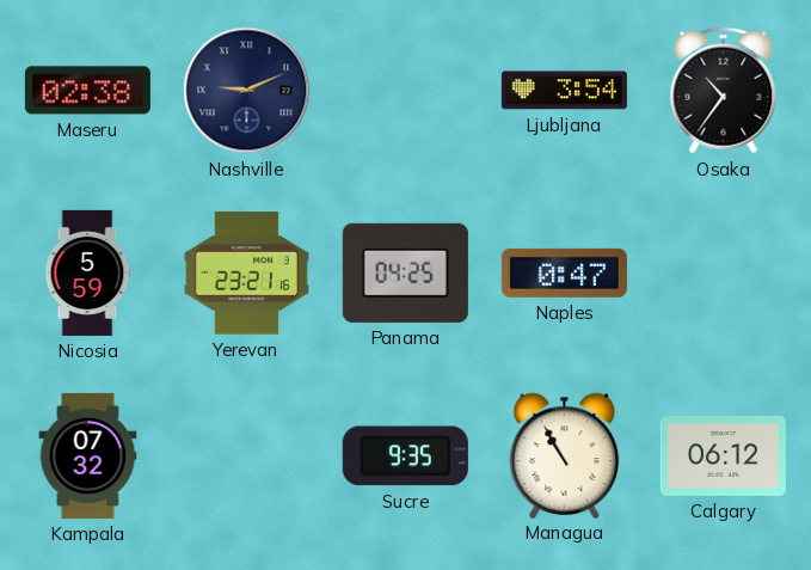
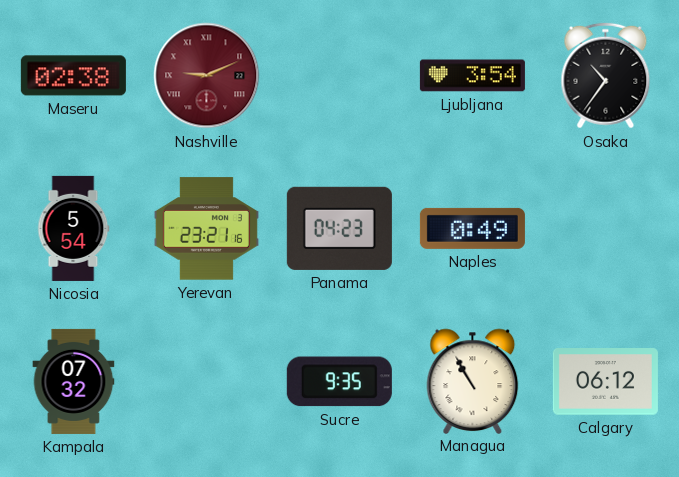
Nashville dial: navy -> burgundy (207, 76)
Nicosia: 5:59 -> 5:54 (73, 228)
Panama: 04:25 -> 04:23 (339, 228)
Naples: 0:47 -> 0:49 (472, 228)
